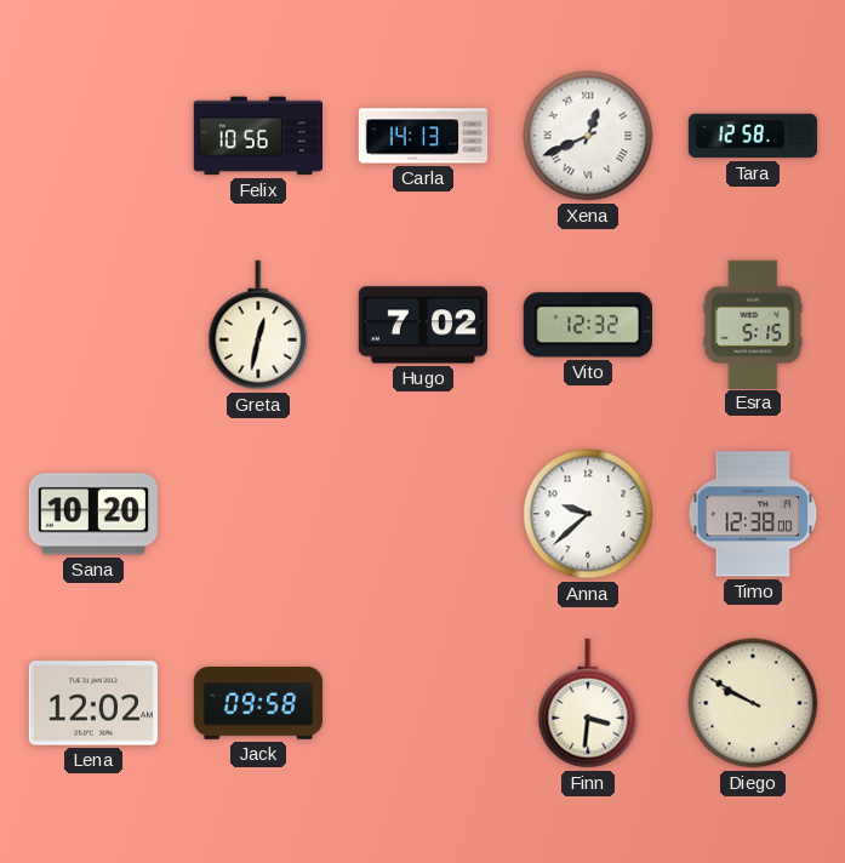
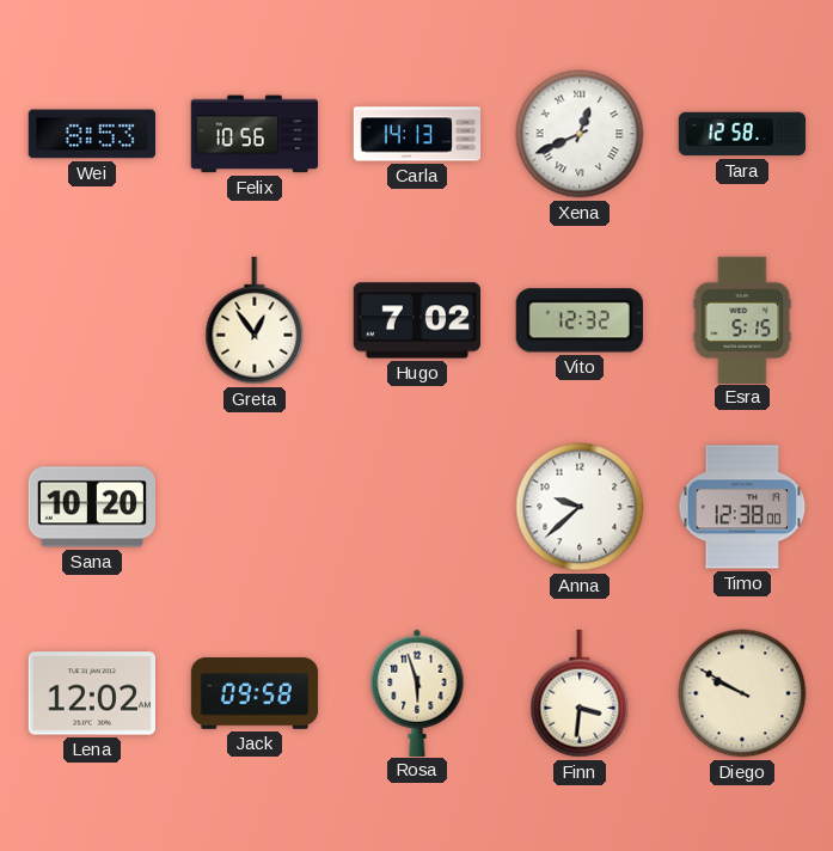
Wei: none -> 8:53 (91, 134)
Greta: 12:32 -> 12:54 (255, 320)
Rosa: none -> 5:57 (417, 692)
